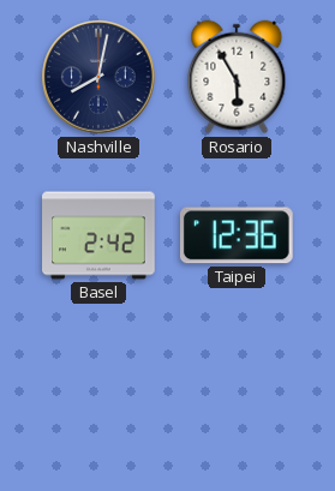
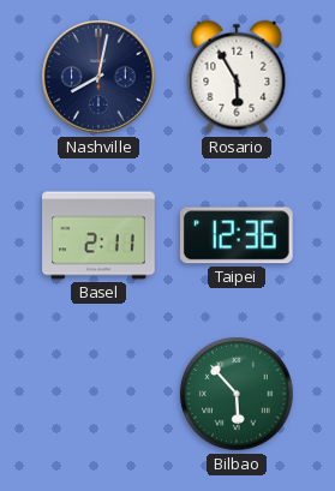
Basel: 2:42 -> 2:11 (98, 235)
Bilbao: none -> 5:53 (237, 394)
